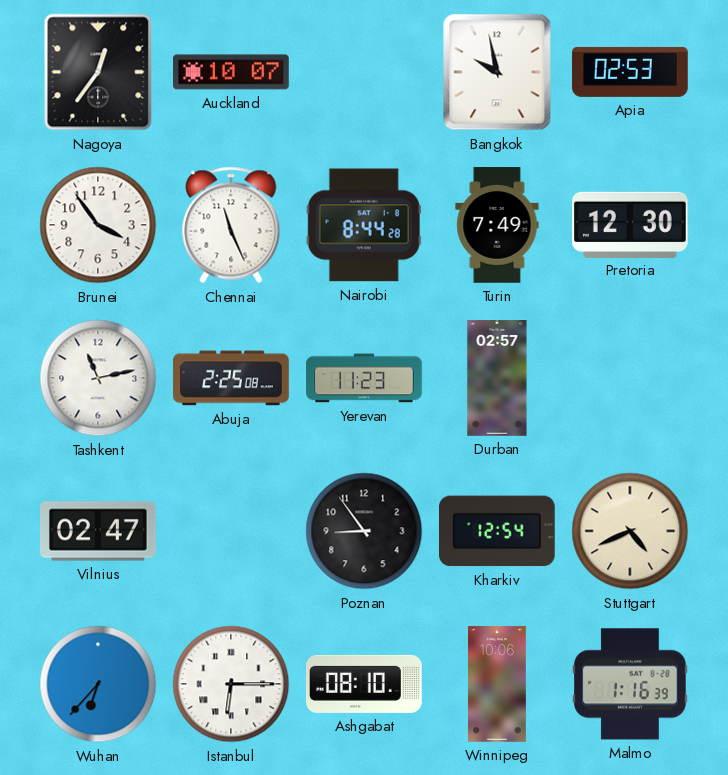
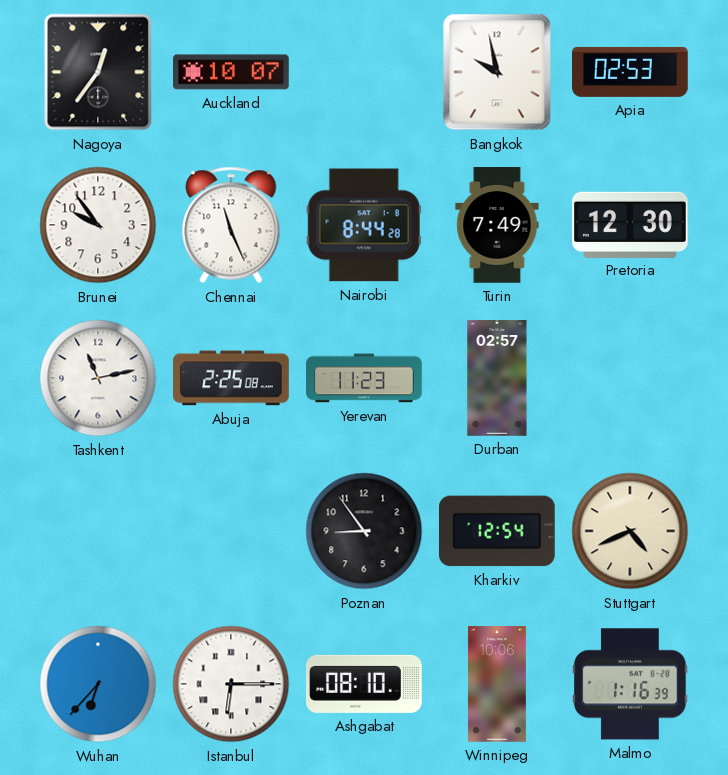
Brunei: 3:54 -> 9:54 (98, 225)
Vilnius: 02:47 -> none (99, 531)
